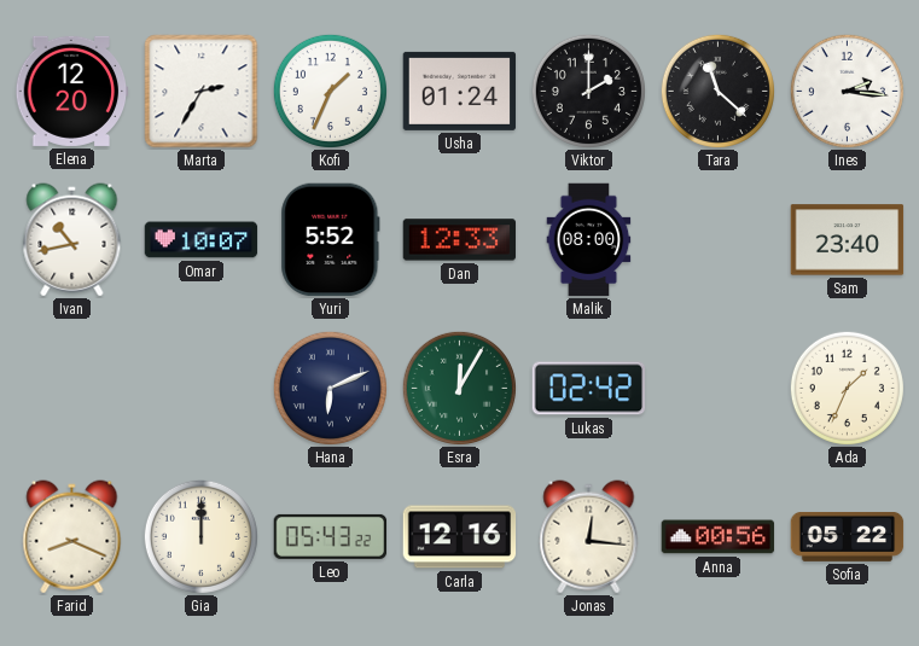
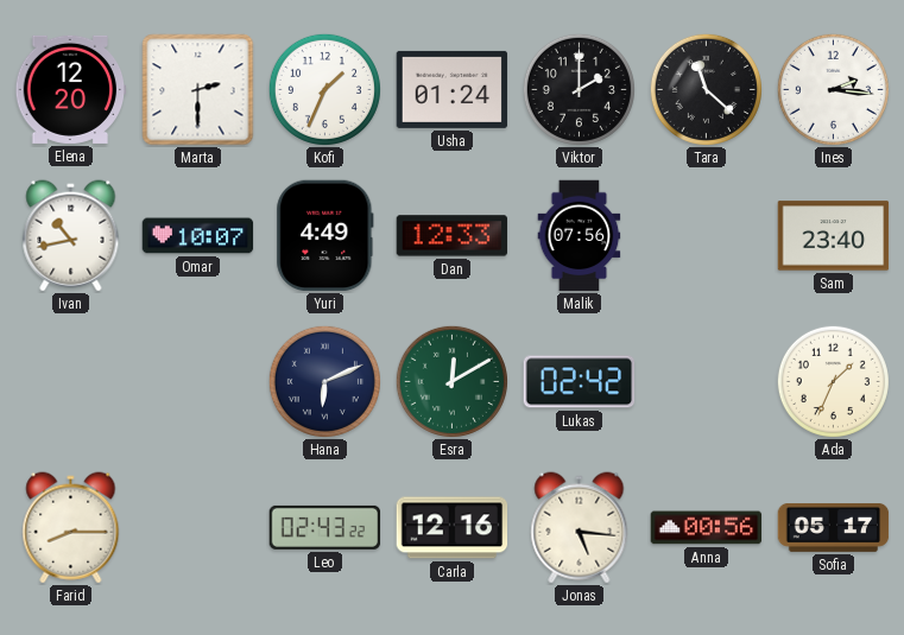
Marta: 2:35 -> 2:30 (198, 90)
Yuri: 5:52 -> 4:49 (325, 236)
Malik: 08:00 -> 07:56 (580, 236)
Esra: 12:05 -> 12:10 (451, 381)
Farid: 8:19 -> 8:15 (71, 528)
Gia: 12:00 -> none (200, 536)
Leo: 05:43 -> 02:43 (325, 527)
Jonas: 12:16 -> 5:16 (580, 528)
Sofia: 05:22 -> 05:17 (834, 528)
